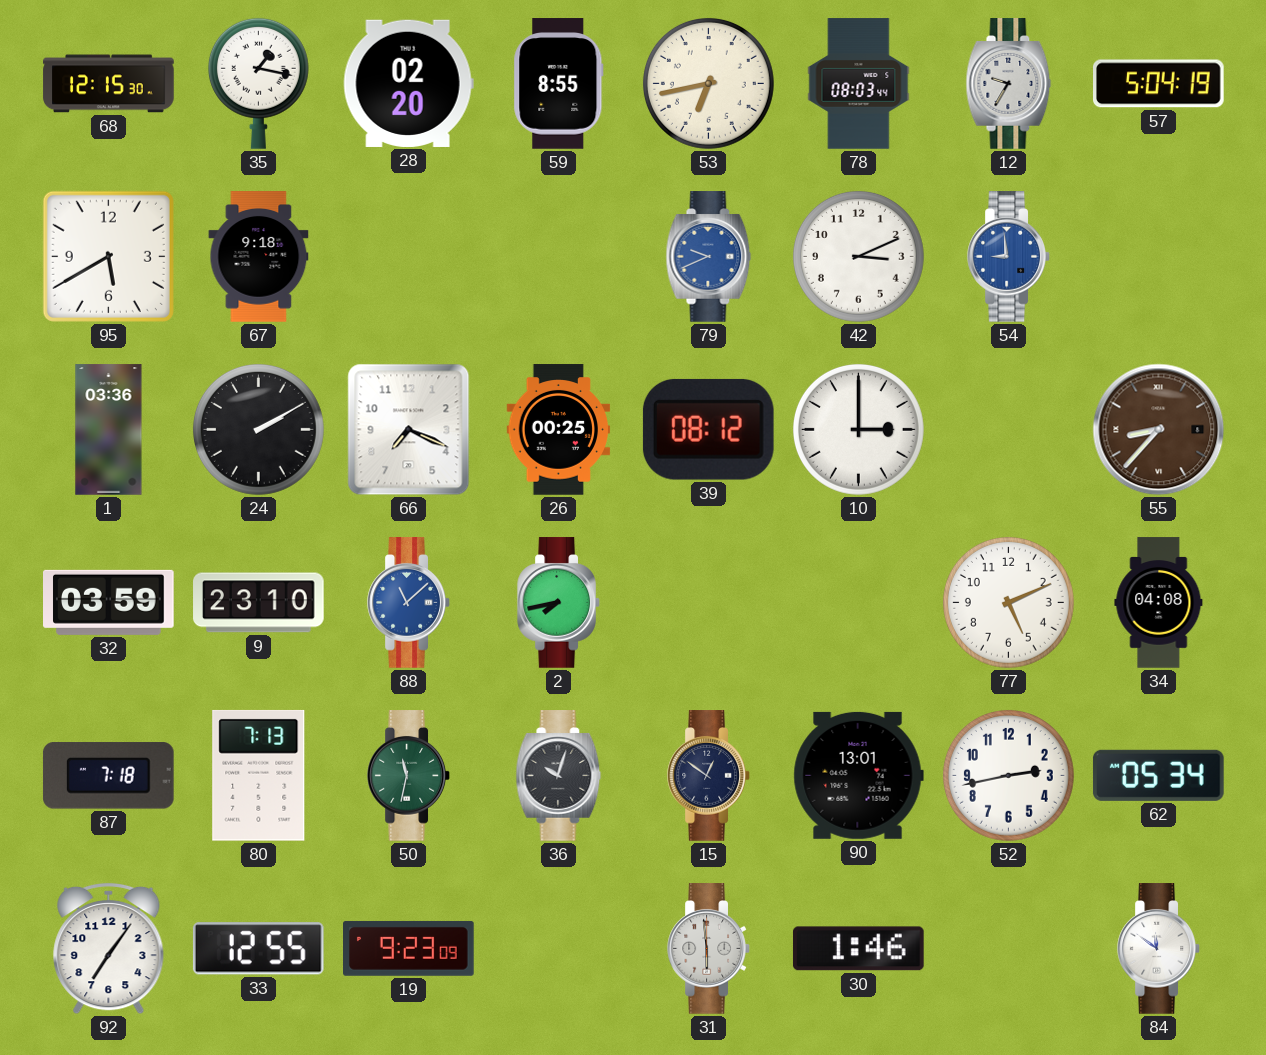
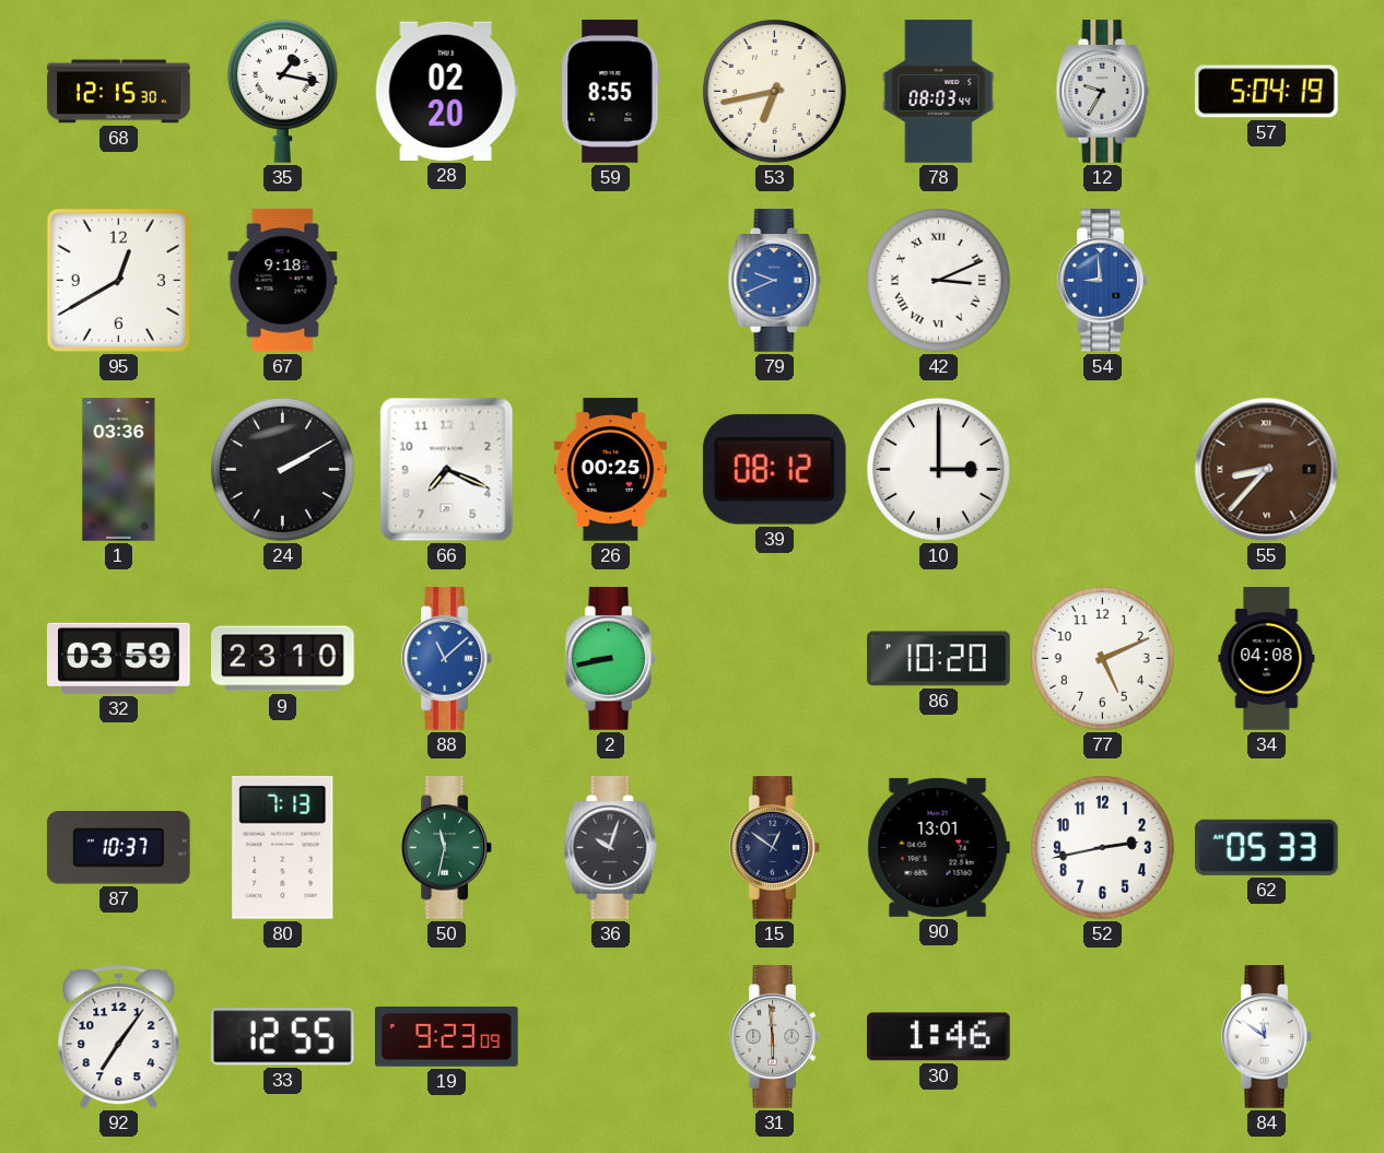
95: 5:40 -> 12:40 (118, 280)
42 numerals: Arabic -> Roman (938, 280)
2: 7:43 -> 8:43 (611, 659)
86: none -> 10:20 (939, 659)
87: 7:18 -> 10:37 (118, 848)
62: 05:34 -> 05:33 (1266, 847)
